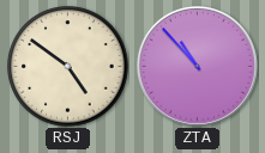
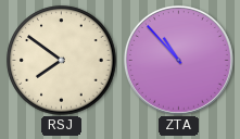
RSJ: 4:51 -> 7:51 (62, 61)
